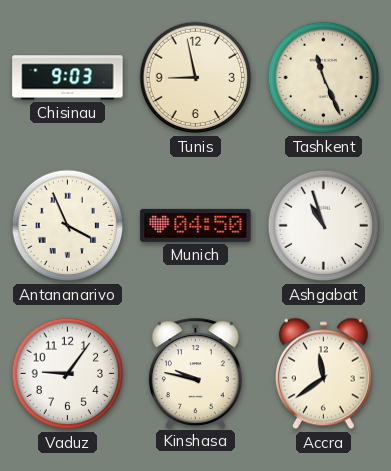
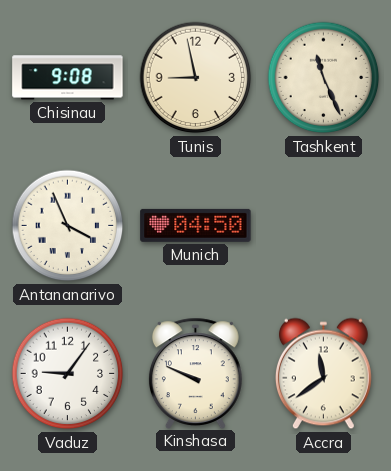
Chisinau: 9:03 -> 9:08 (68, 78)
Ashgabat: 10:57 -> none (324, 226)
Kinshasa: 9:47 -> 9:49 (195, 373)
